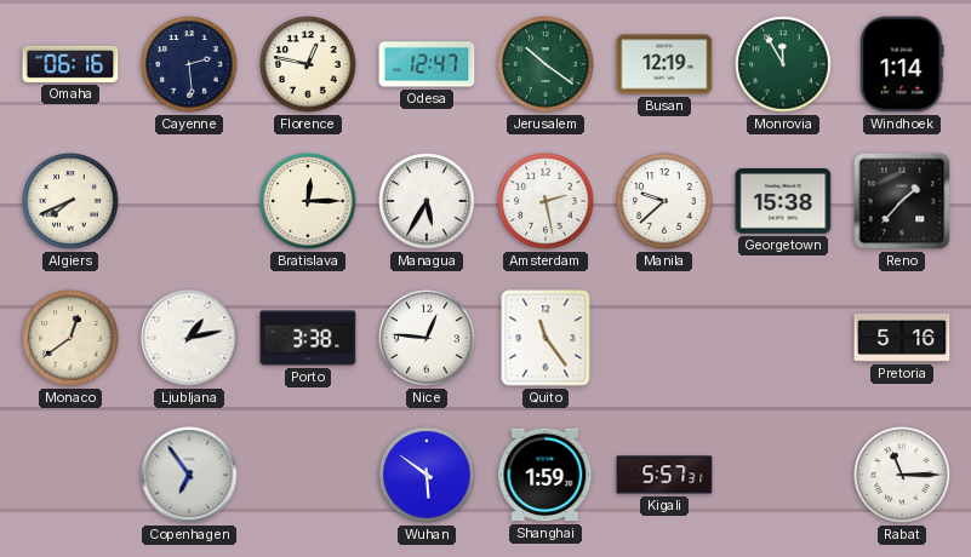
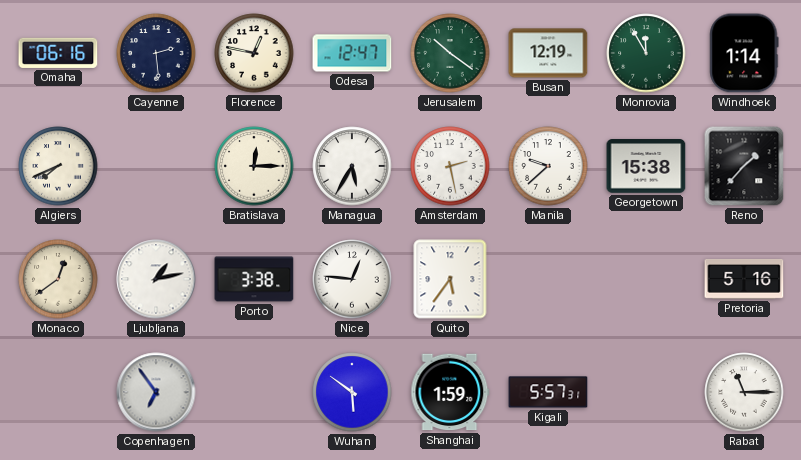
Quito: 11:24 -> 5:36 (450, 279)
